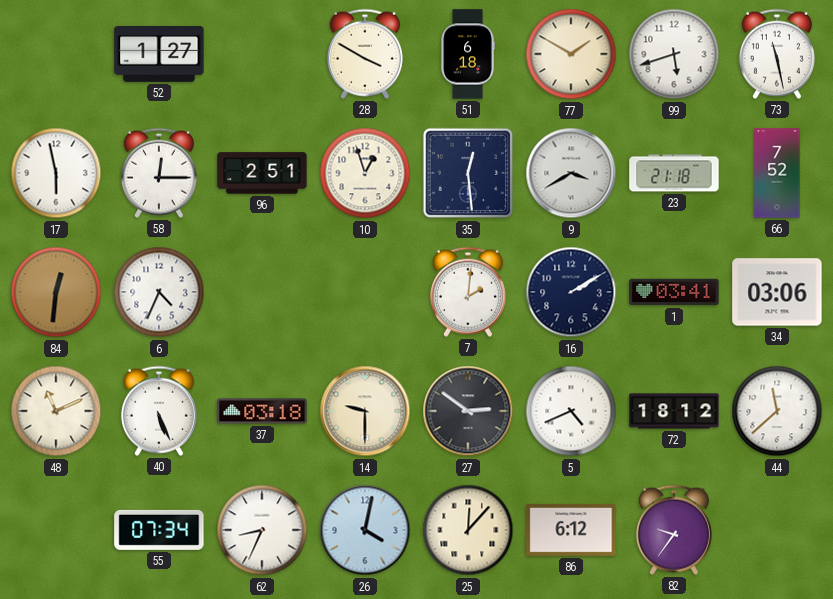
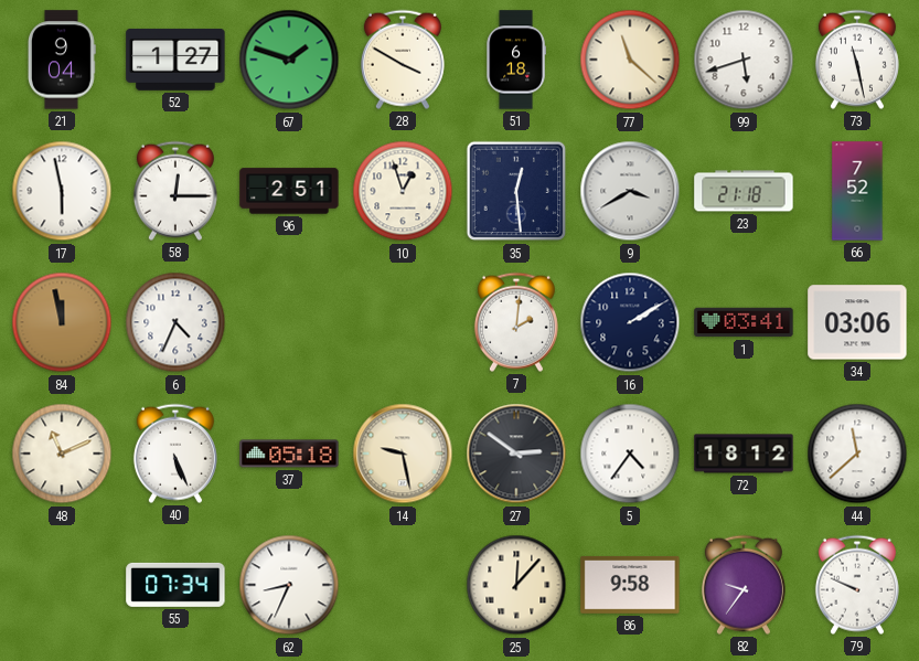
21: none -> 9:04 (62, 60)
67: none -> 1:48 (289, 60)
77: 1:50 -> 11:22 (630, 60)
84: 12:31 -> 11:58 (62, 322)
37: 03:18 -> 05:18 (289, 454)
14: 9:30 -> 9:28 (403, 454)
5: 4:41 -> 4:36 (630, 454)
26: 4:02 -> none (365, 530)
86: 6:12 -> 9:58 (630, 585)
79: none -> 9:49 (857, 585)
